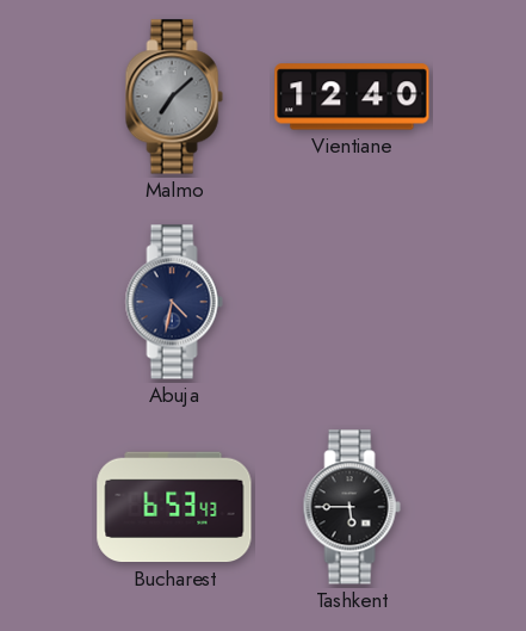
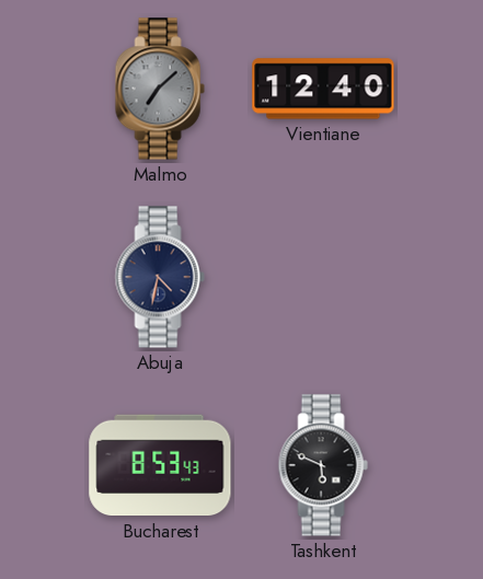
Bucharest: 6:53 -> 8:53 (160, 465)
Tashkent: 5:45 -> 5:49 (323, 465)
